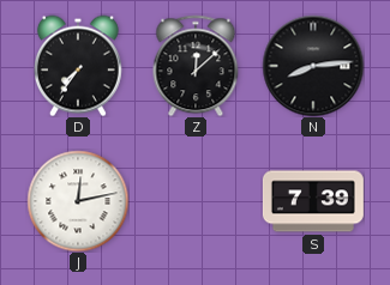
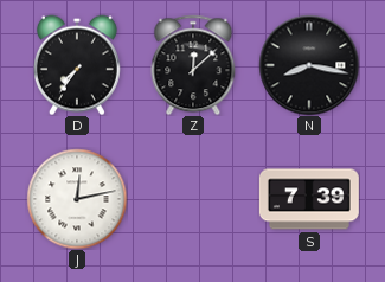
N: 8:14 -> 8:17 (309, 65)
